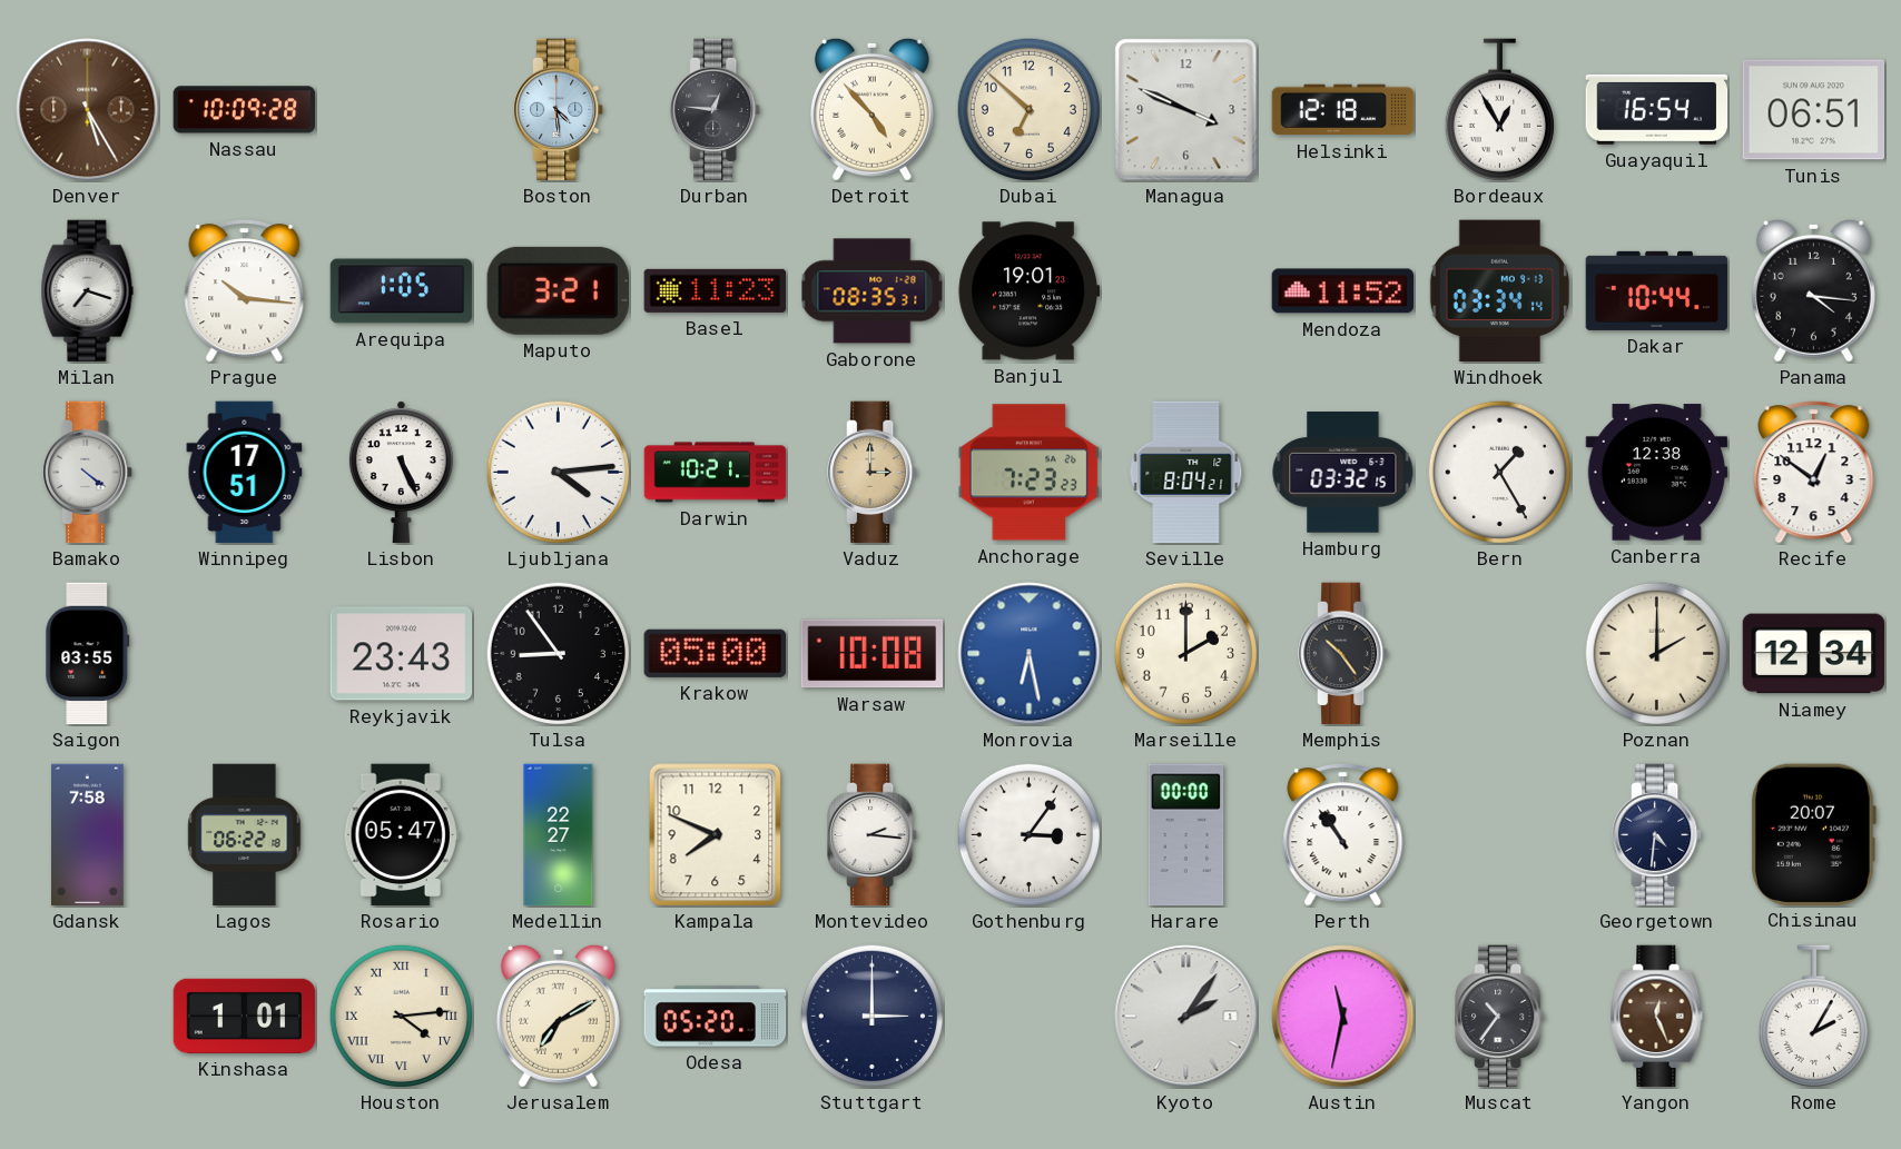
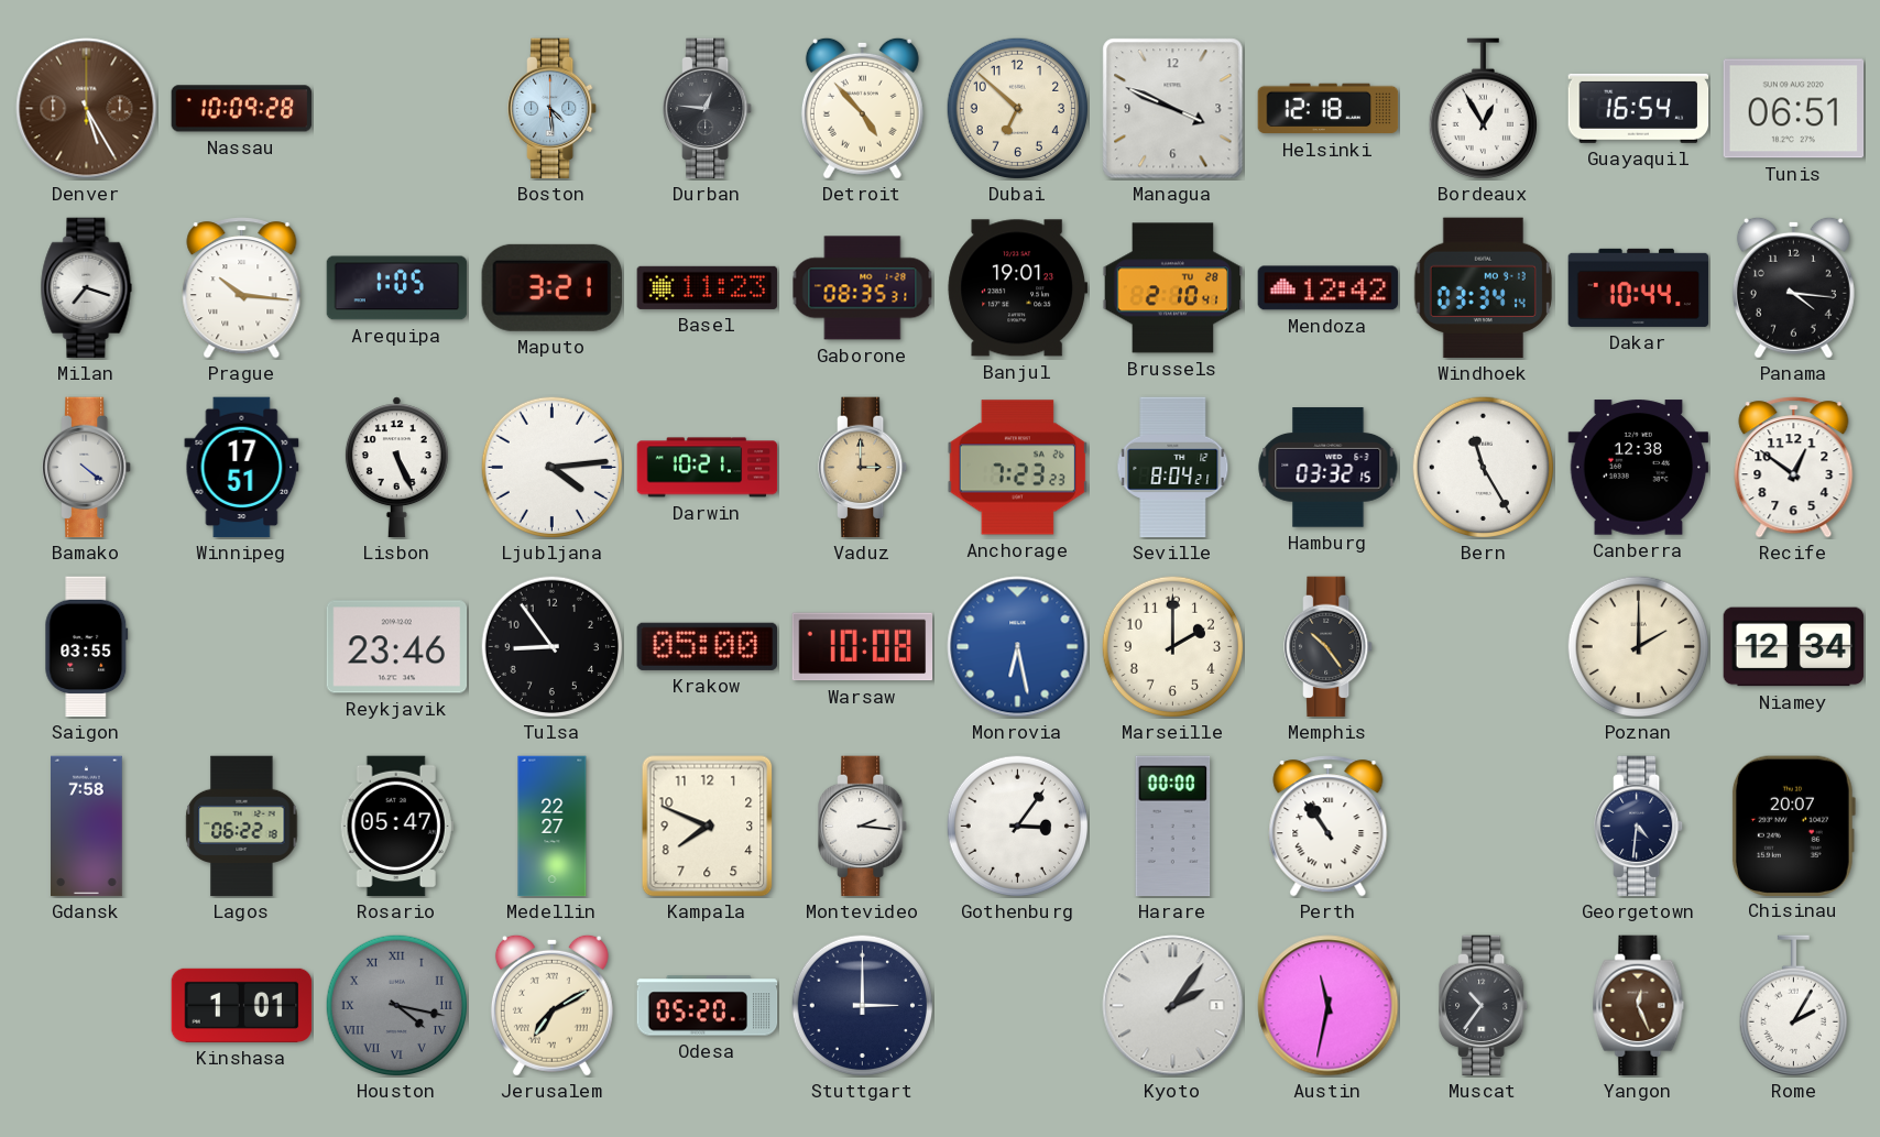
Brussels: none -> 2:10 (1173, 288)
Mendoza: 11:52 -> 12:42 (1329, 288)
Bern: 1:25 -> 11:25 (1483, 467)
Reykjavik: 23:43 -> 23:46 (397, 647)
Houston: 4:14 -> 4:17 (396, 1005)
Houston dial: cream -> grey (396, 1005)
